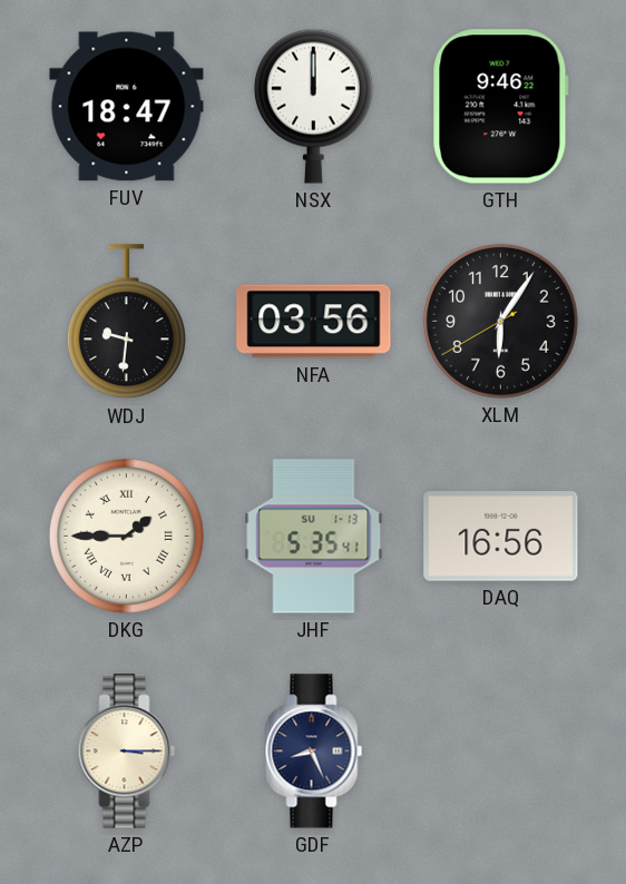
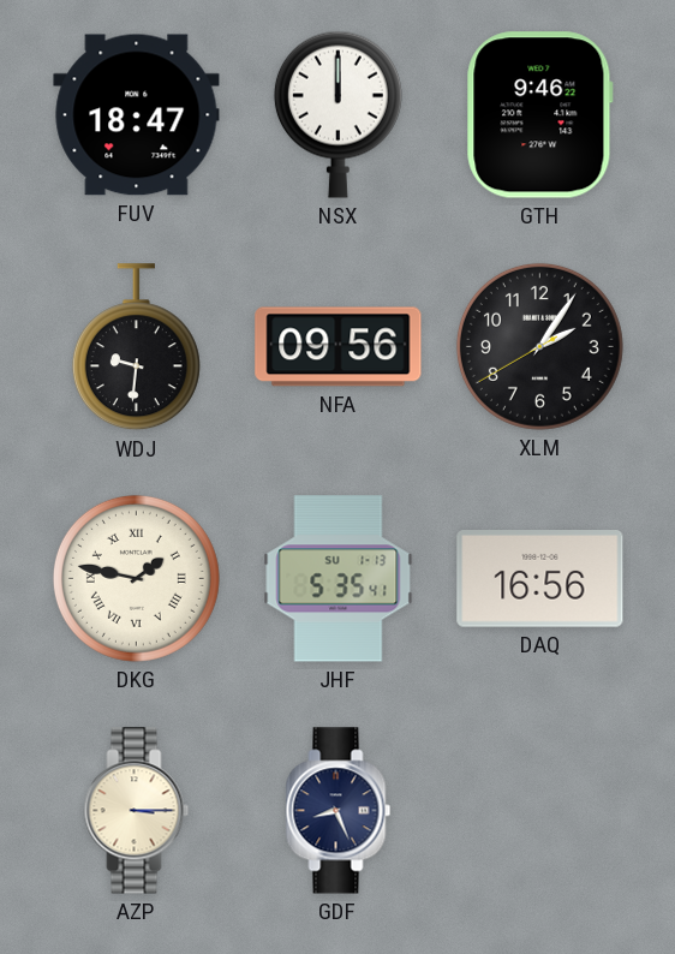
NFA: 03:56 -> 09:56 (339, 347)
XLM: 6:05 -> 2:05 (539, 346)
DKG: 1:45 -> 1:47 (136, 578)
